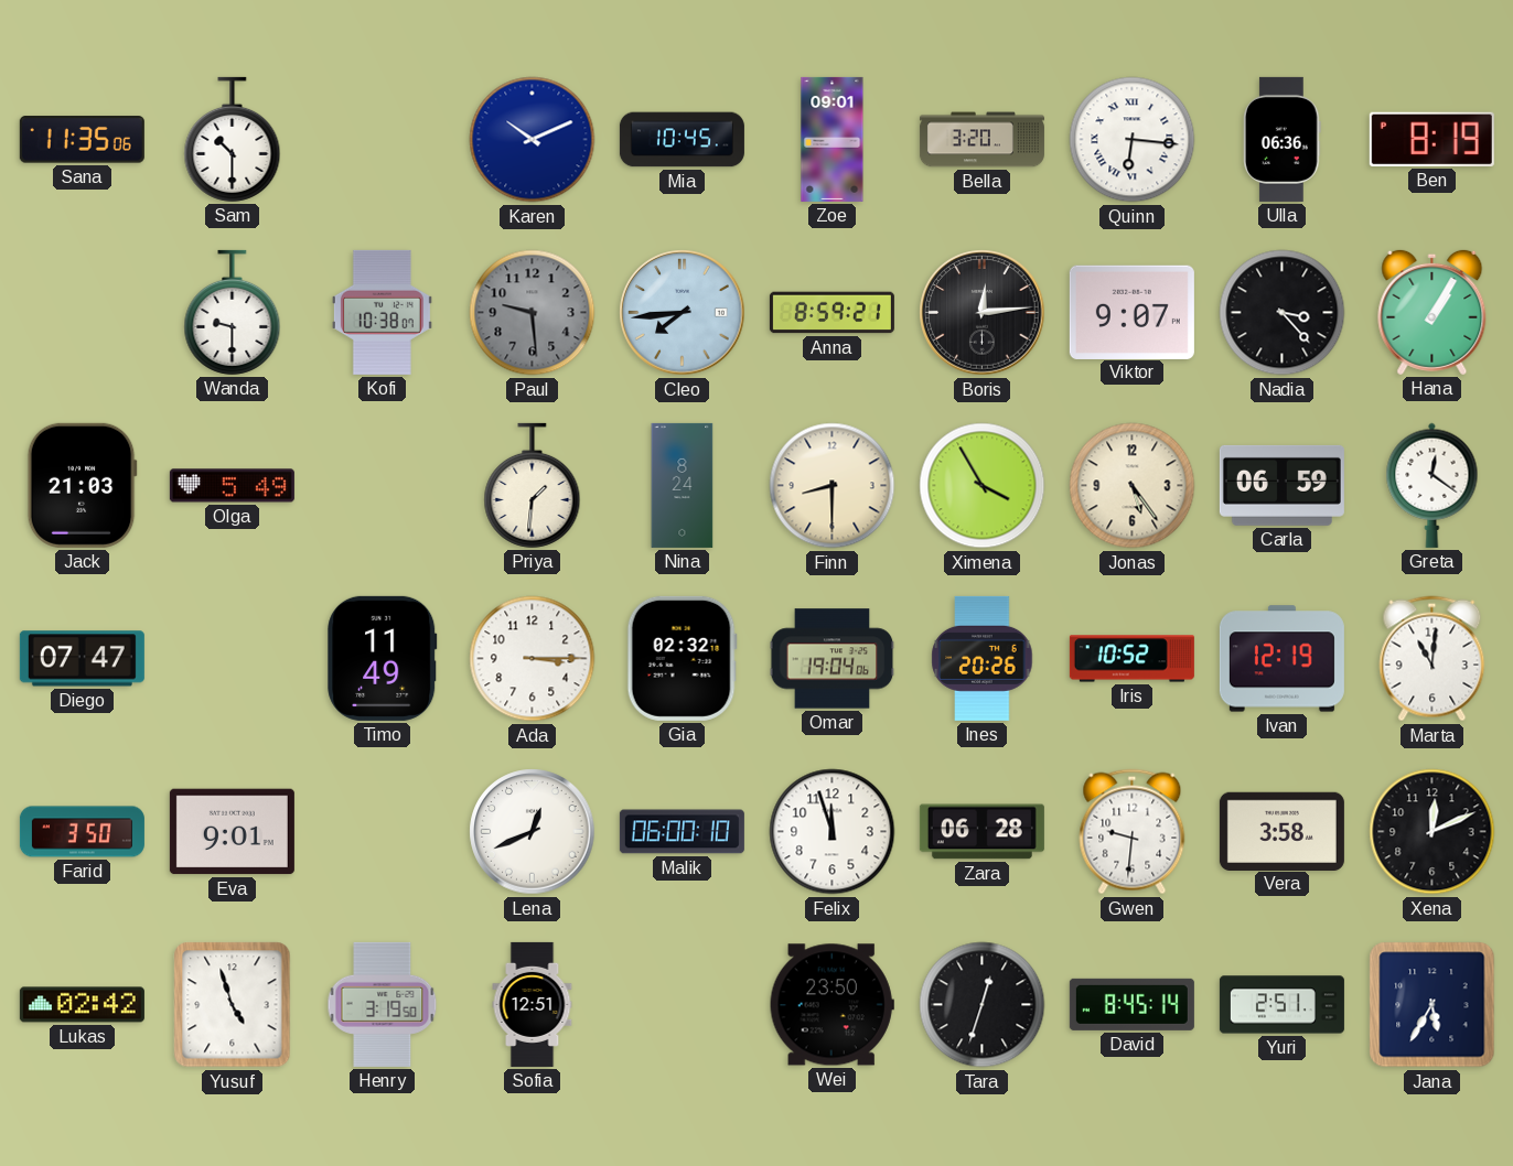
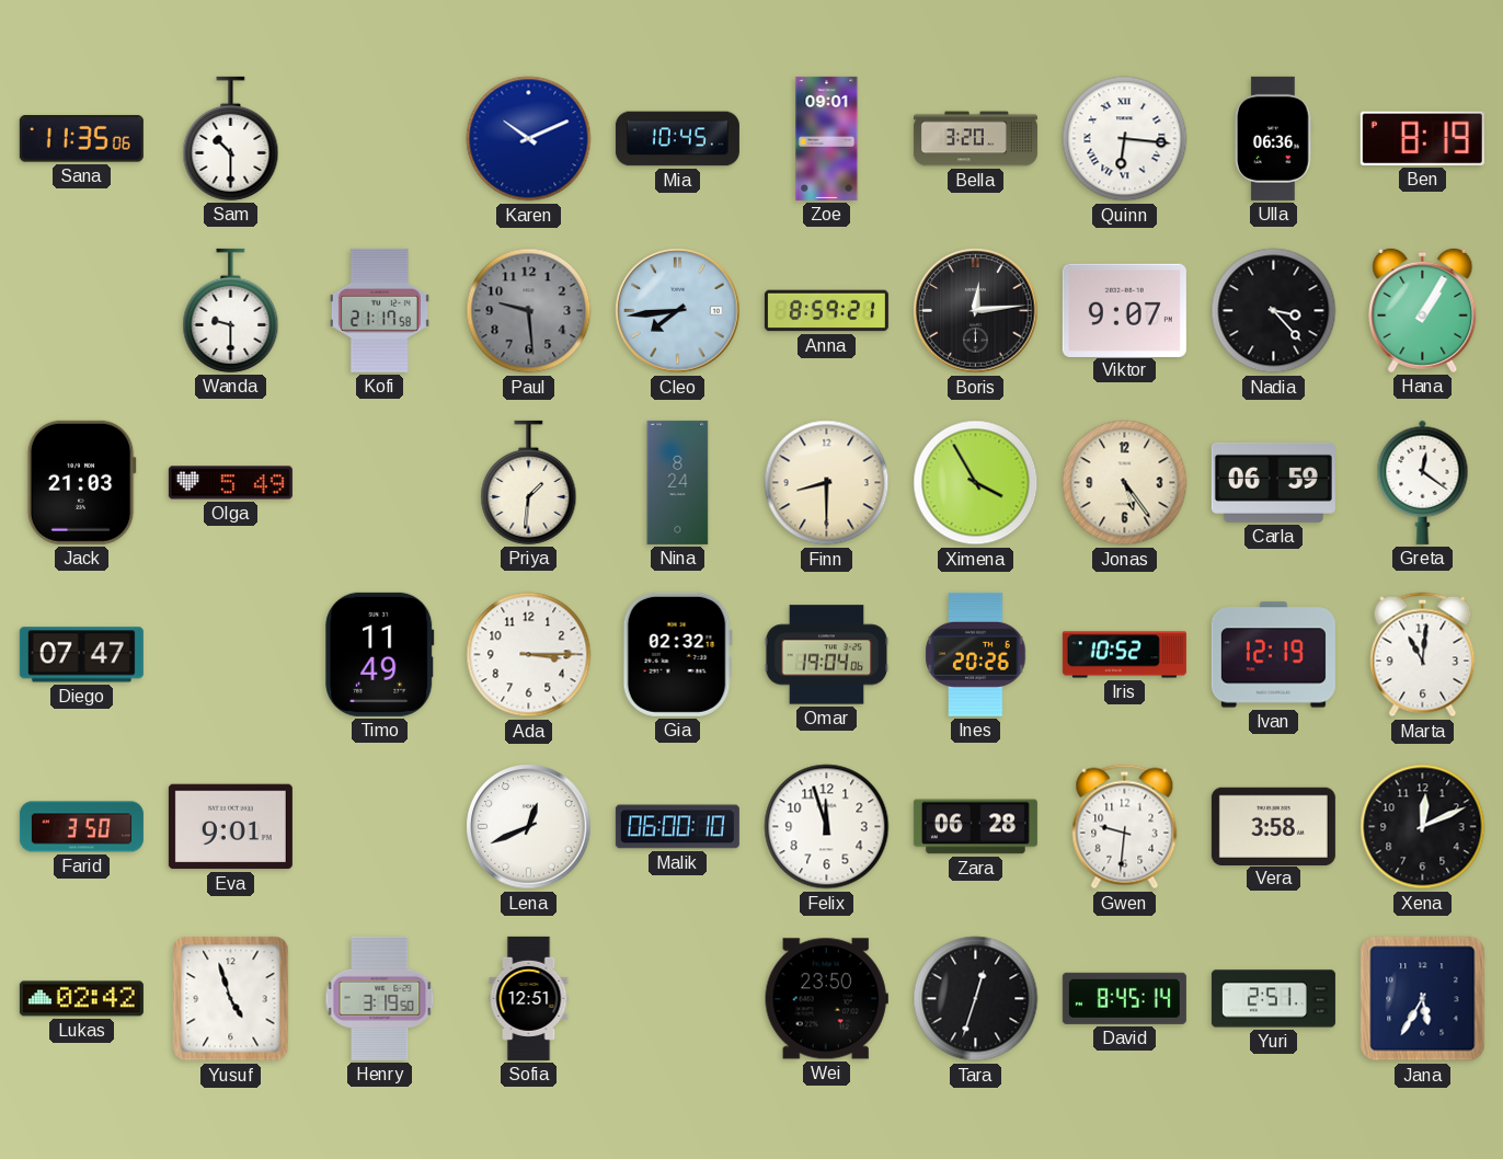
Kofi: 10:38 -> 21:17 (379, 310)
